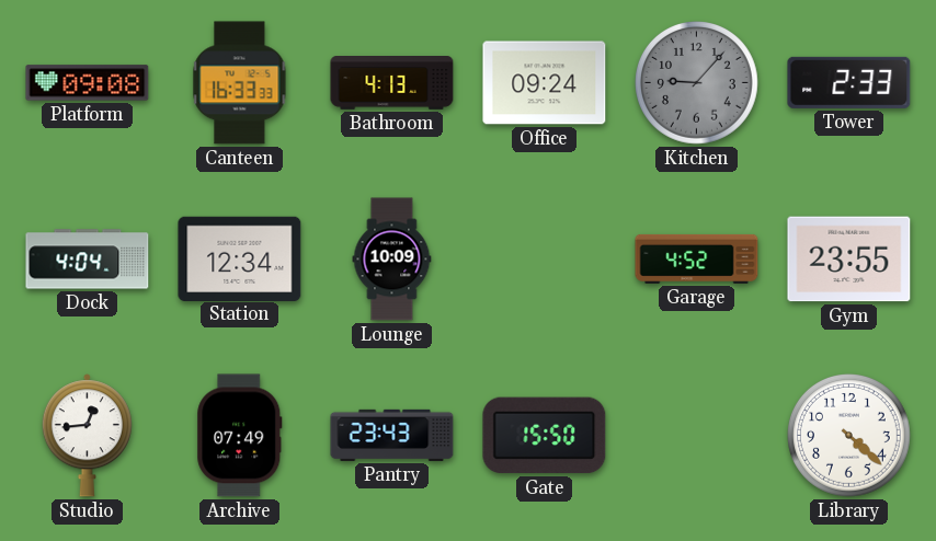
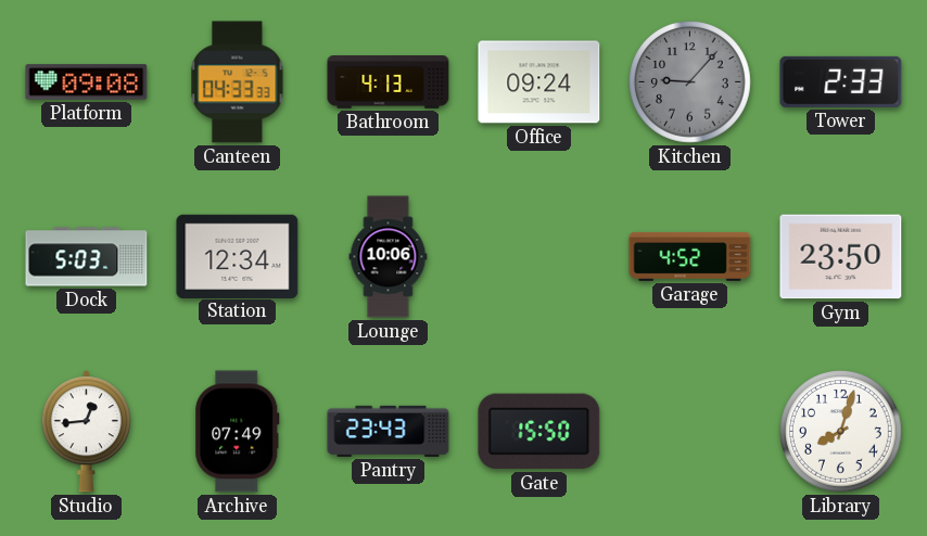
Canteen: 16:33 -> 04:33 (238, 82)
Dock: 4:04 -> 5:03 (87, 257)
Lounge: 10:09 -> 10:06 (389, 257)
Gym: 23:55 -> 23:50 (841, 257)
Library: 4:22 -> 8:03 (841, 432)
